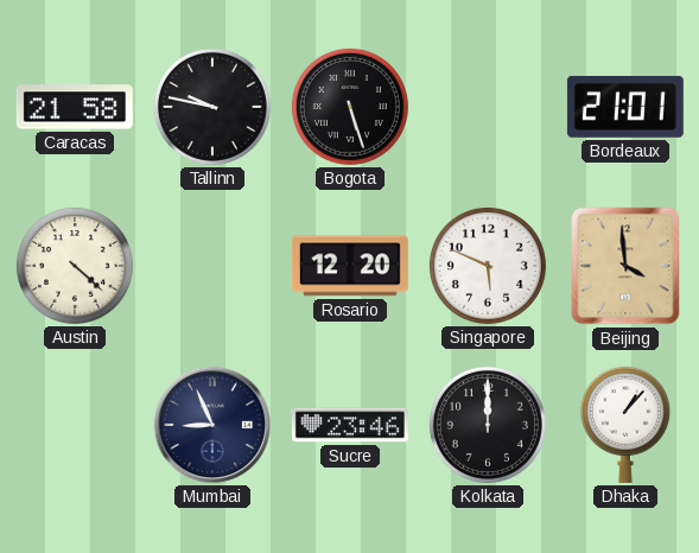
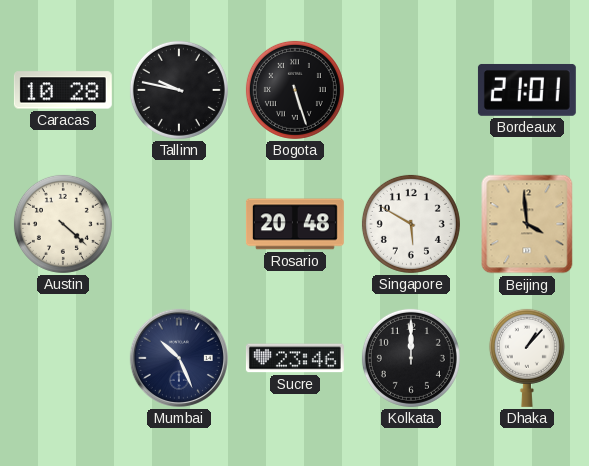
Caracas: 21:58 -> 10:28 (63, 90)
Rosario: 12:20 -> 20:48 (295, 224)
Singapore: 5:49 -> 5:50 (411, 224)
Mumbai: 8:56 -> 10:26 (179, 358)
